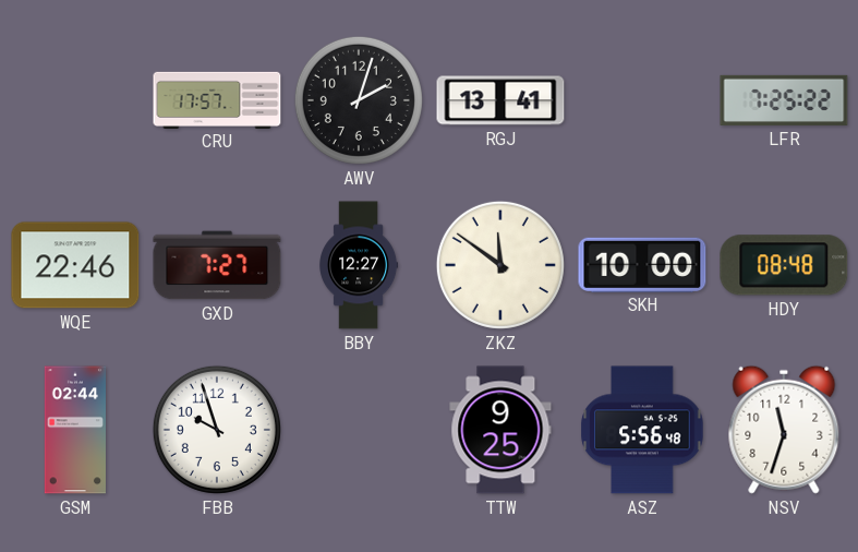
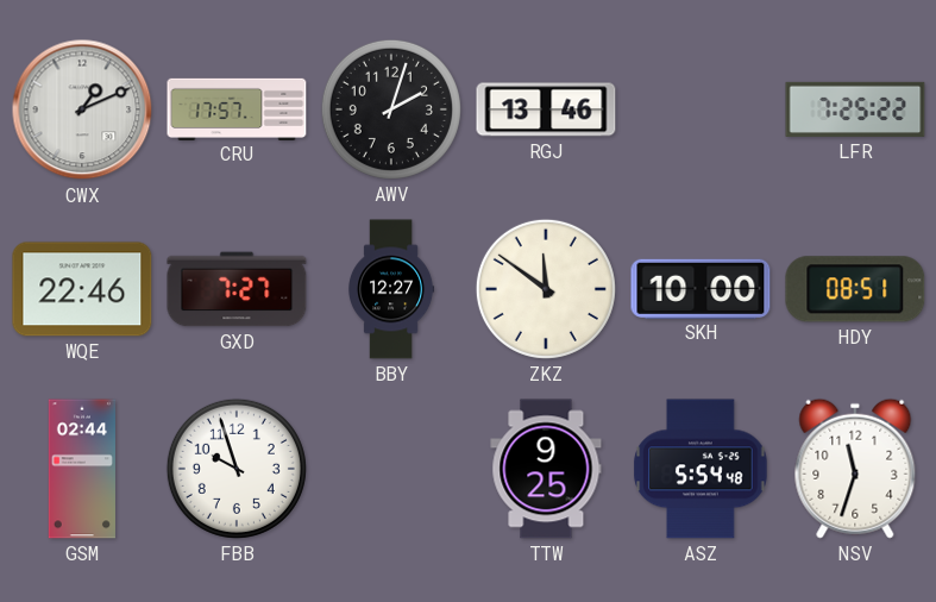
CWX: none -> 1:11 (82, 109)
RGJ: 13:41 -> 13:46 (546, 109)
HDY: 08:48 -> 08:51 (855, 289)
ASZ: 5:56 -> 5:54 (701, 469)
